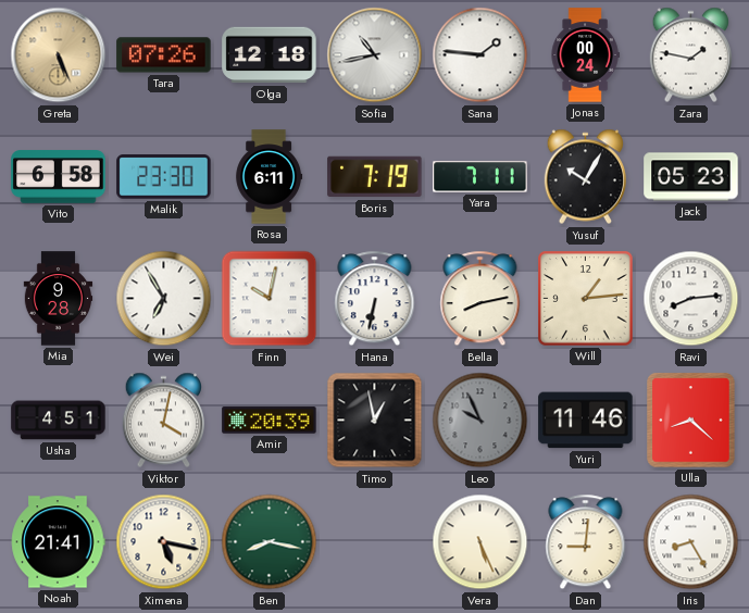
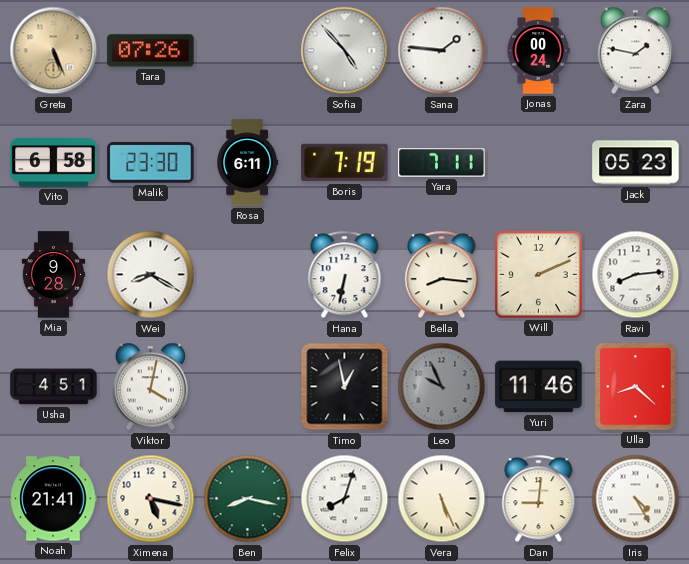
Olga: 12:18 -> none (270, 55)
Sofia: 10:43 -> 4:53 (345, 51)
Yusuf: 10:05 -> none (585, 177)
Wei: 6:55 -> 8:20 (151, 275)
Finn: 10:02 -> none (270, 299)
Bella: 8:13 -> 8:16 (442, 275)
Will: 1:14 -> 2:11 (539, 275)
Amir: 20:39 -> none (270, 421)
Felix: none -> 8:03 (345, 499)
Iris: 8:25 -> 4:25 (636, 499)
